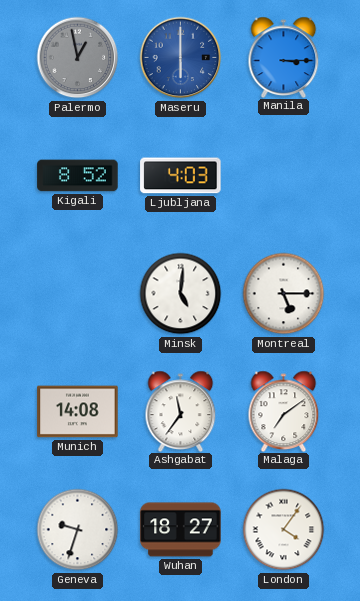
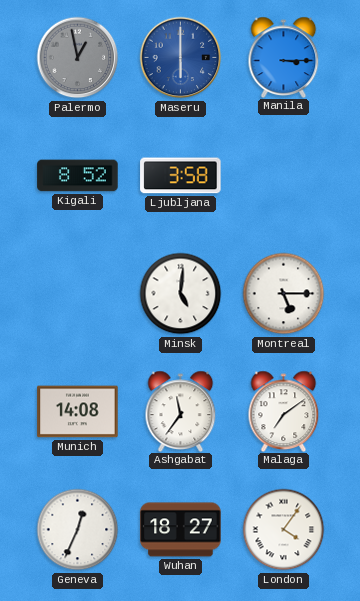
Ljubljana: 4:03 -> 3:58 (181, 176)
Geneva: 9:33 -> 12:34 (78, 530)
